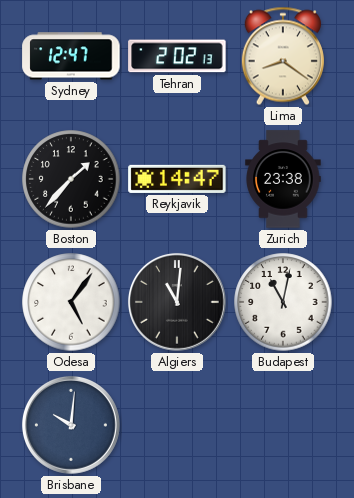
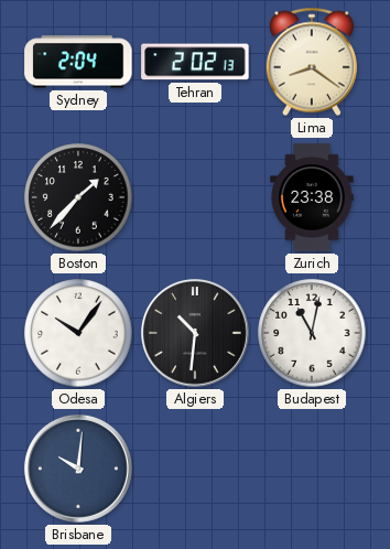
Sydney: 12:47 -> 2:04 (78, 62)
Reykjavik: 14:47 -> none (177, 179)
Odesa: 5:06 -> 10:06 (78, 333)
Algiers: 11:01 -> 10:31 (195, 333)
